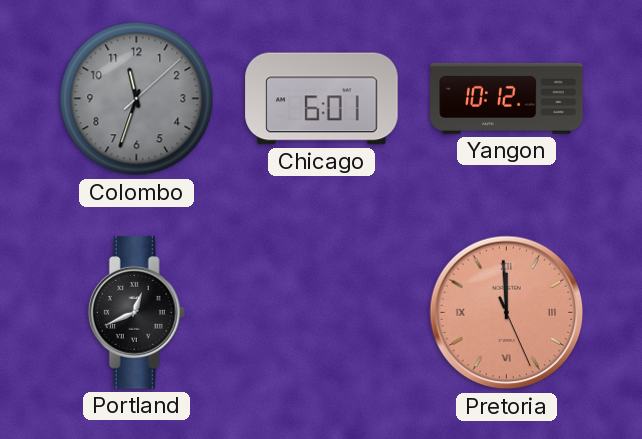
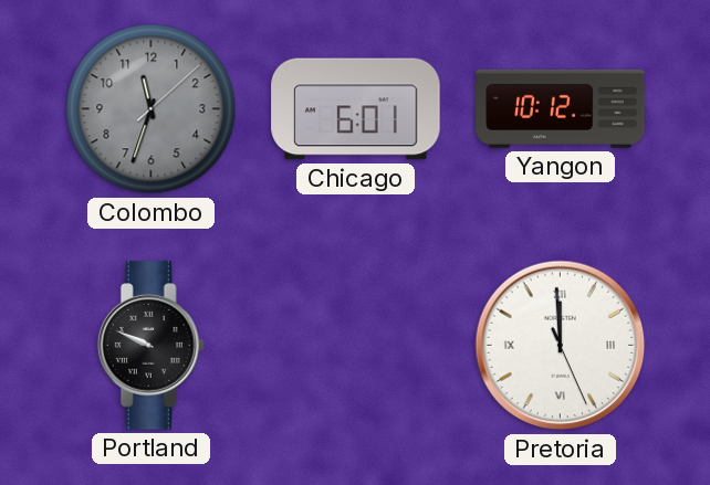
Portland: 12:41 -> 9:49 (150, 346)
Pretoria dial: salmon -> white (561, 346)
